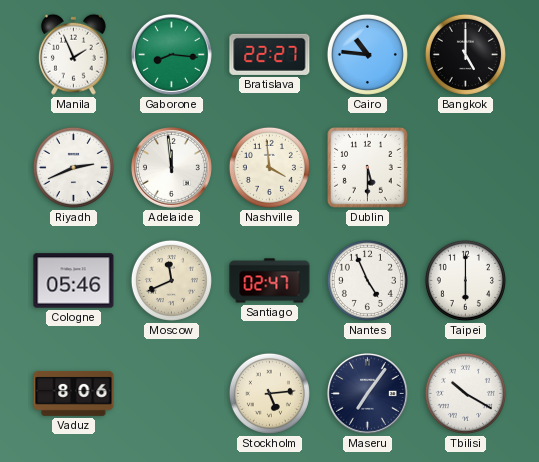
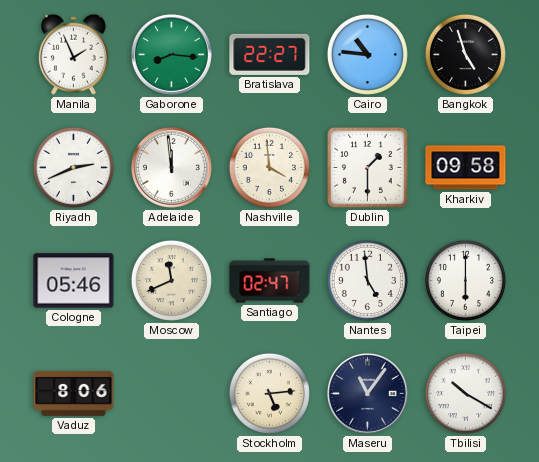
Bangkok: 5:00 -> 4:57 (465, 54)
Dublin: 5:30 -> 1:30 (368, 168)
Kharkiv: none -> 09:58 (466, 168)
Nantes: 4:56 -> 4:59 (367, 280)
Maseru: 7:06 -> 11:06 (368, 394)
